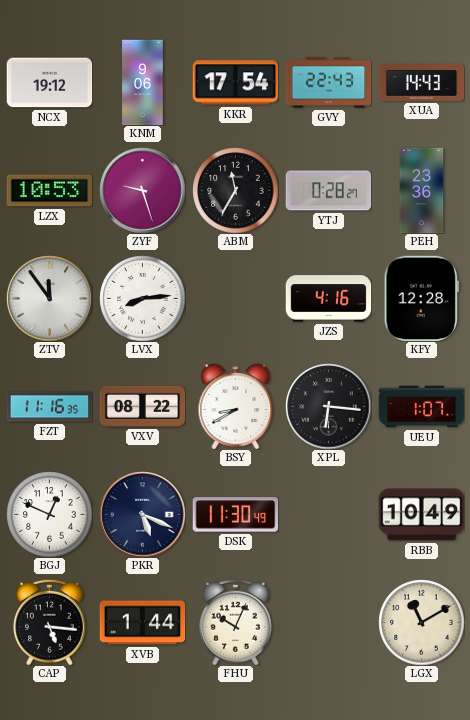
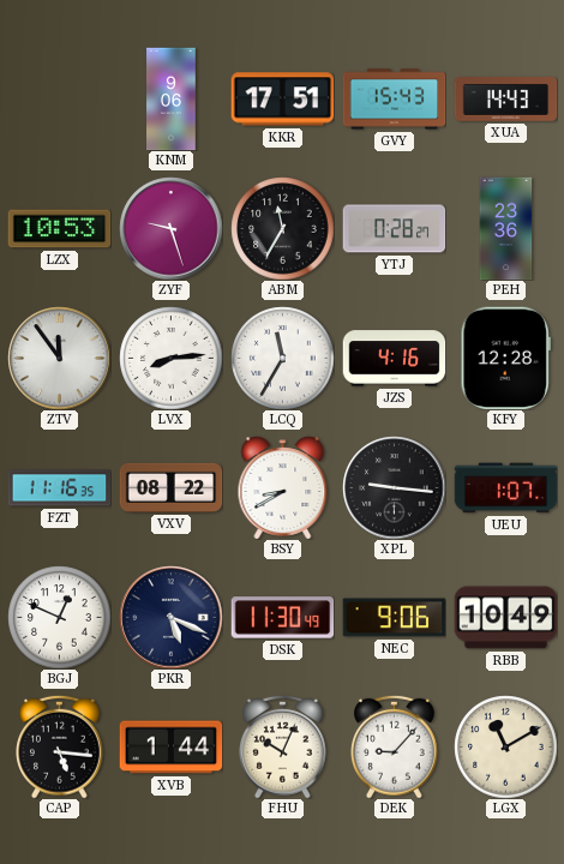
NCX: 19:12 -> none (49, 83)
KKR: 17:54 -> 17:51 (282, 100)
GVY: 22:43 -> 15:43 (394, 100)
LCQ: none -> 11:35 (282, 358)
XPL: 6:16 -> 9:16 (394, 487)
NEC: none -> 9:06 (394, 618)
DEK: none -> 9:07 (395, 746)
